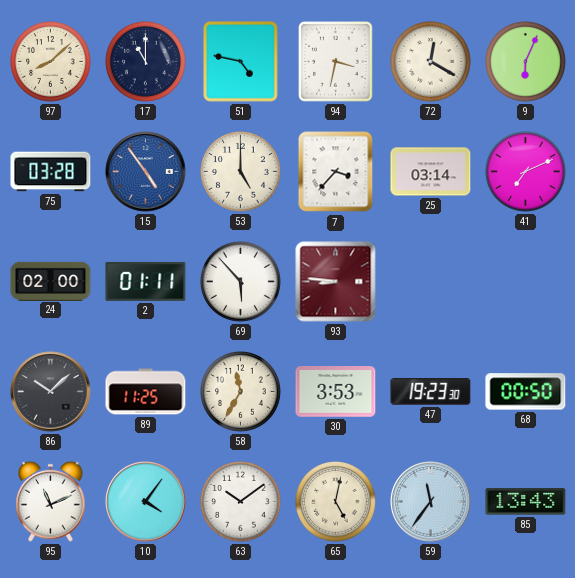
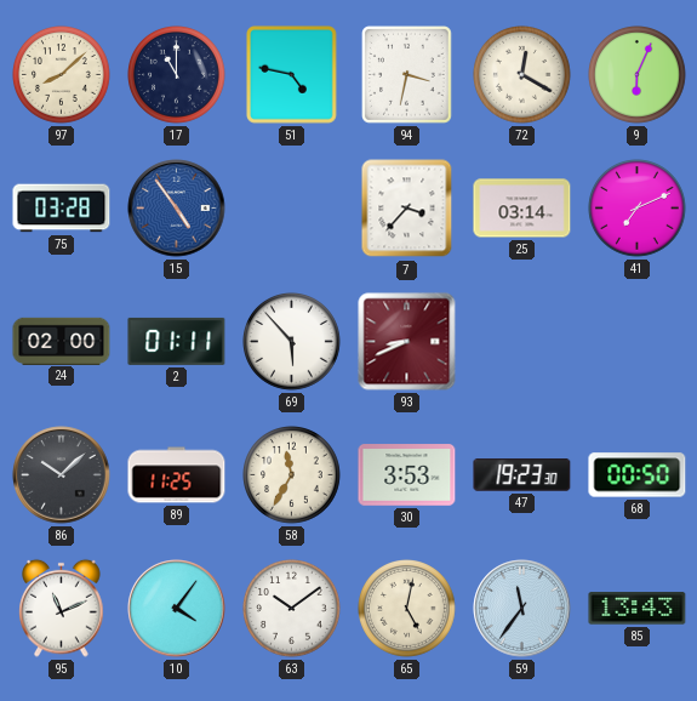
53: 5:00 -> none (241, 172)
93: 8:46 -> 8:41 (407, 342)
